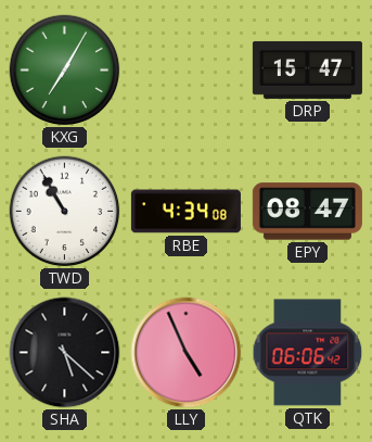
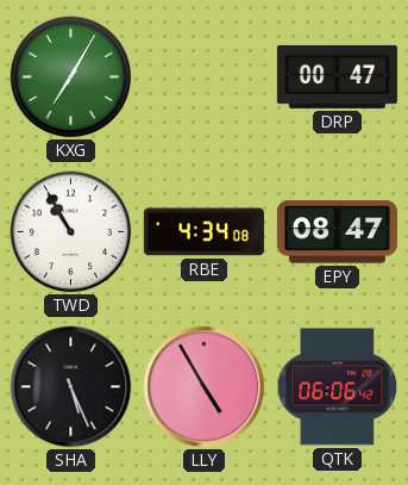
DRP: 15:47 -> 00:47 (337, 76)
SHA: 5:22 -> 5:26 (71, 387)
LLY: 4:56 -> 4:55 (205, 387)
